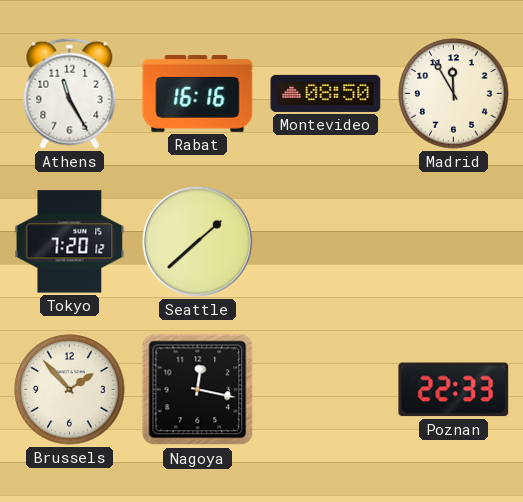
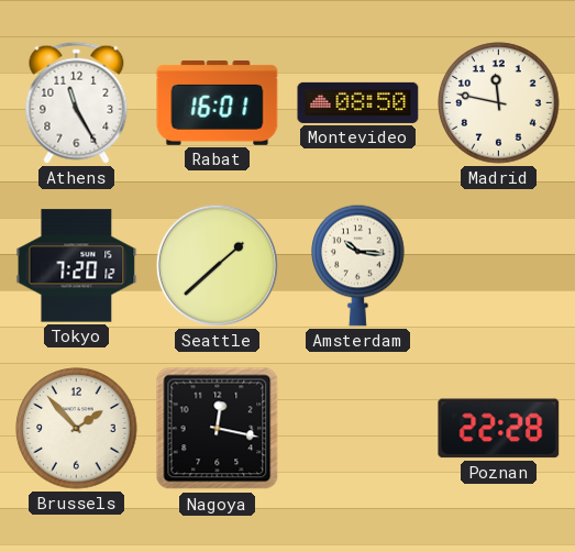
Rabat: 16:16 -> 16:01 (218, 102)
Madrid: 11:55 -> 11:47 (499, 103)
Amsterdam: none -> 10:16 (358, 265)
Poznan: 22:33 -> 22:28 (499, 429)
